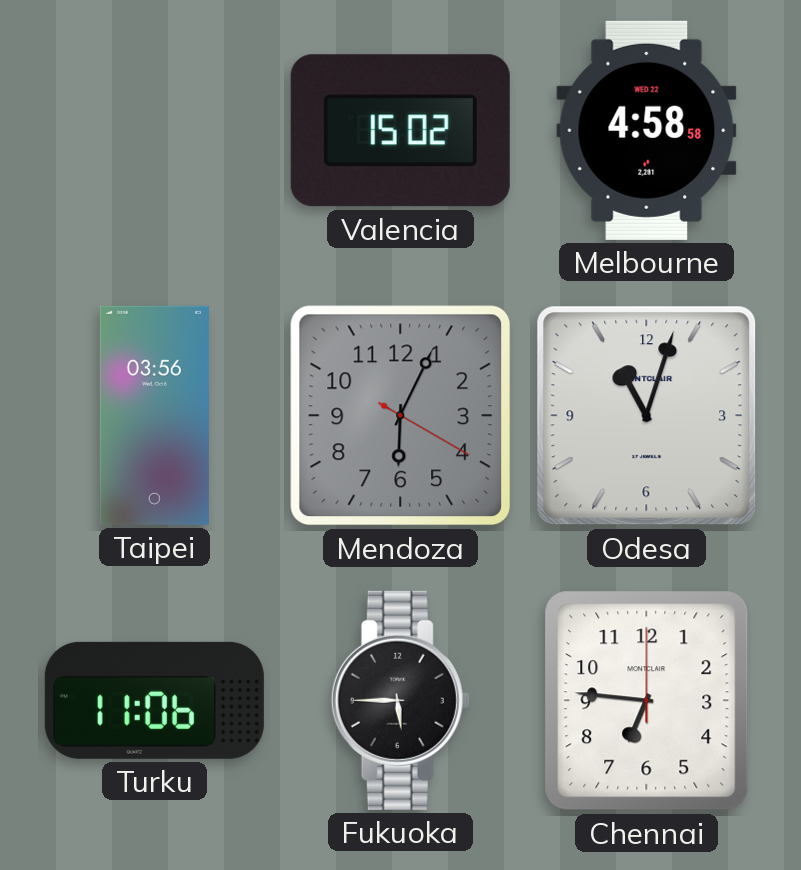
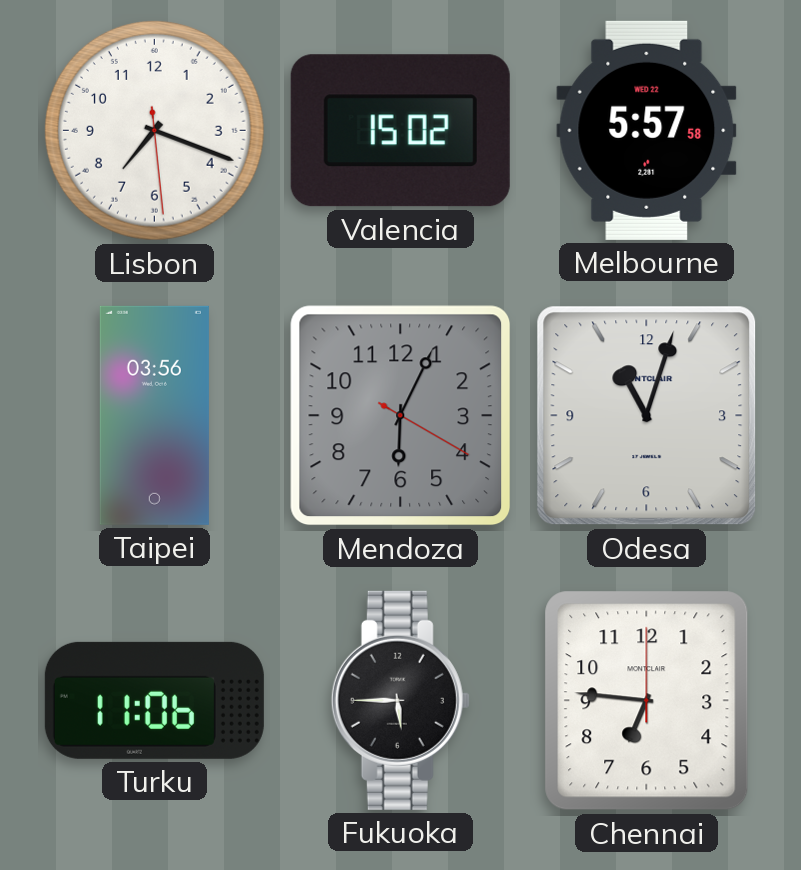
Lisbon: none -> 7:18 (154, 130)
Melbourne: 4:58 -> 5:57 (647, 130)
